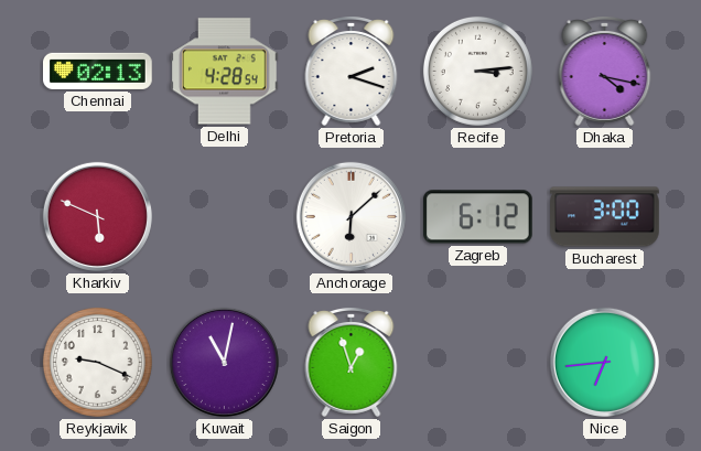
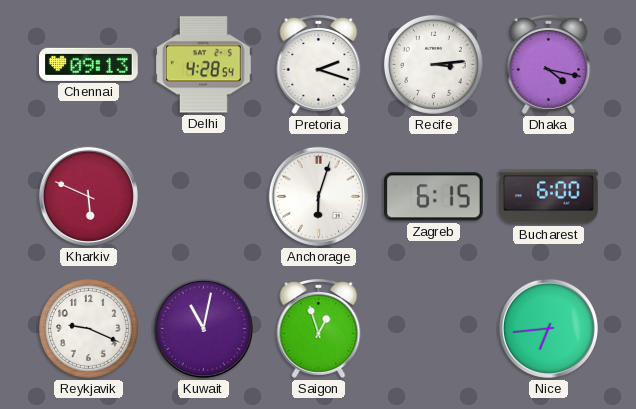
Chennai: 02:13 -> 09:13 (89, 64)
Anchorage: 6:08 -> 6:03 (318, 196)
Zagreb: 6:12 -> 6:15 (434, 197)
Bucharest: 3:00 -> 6:00 (549, 197)
